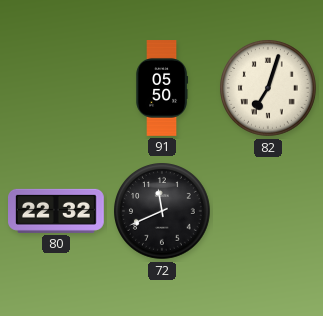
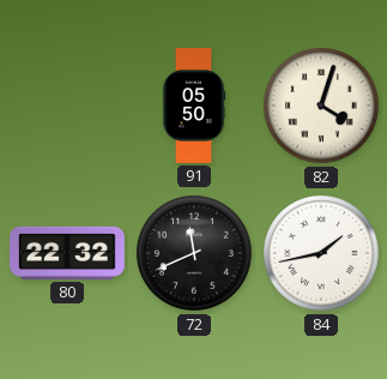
82: 7:03 -> 4:03 (322, 107)
84: none -> 1:43 (322, 254)
